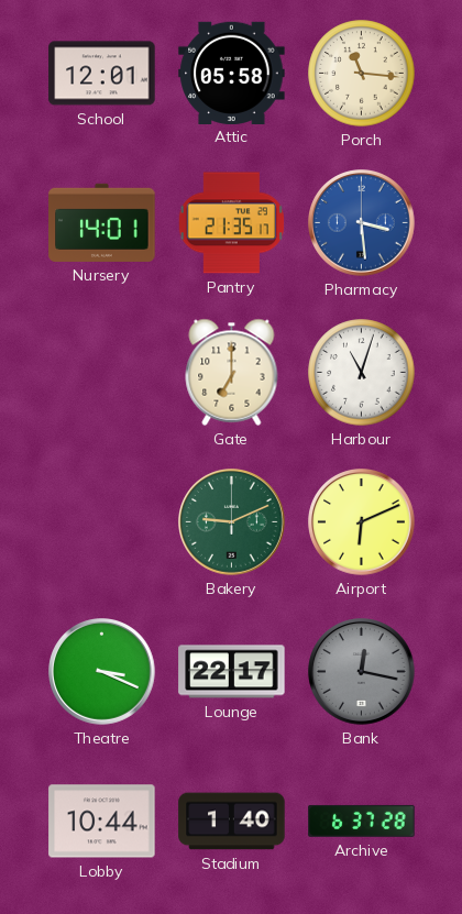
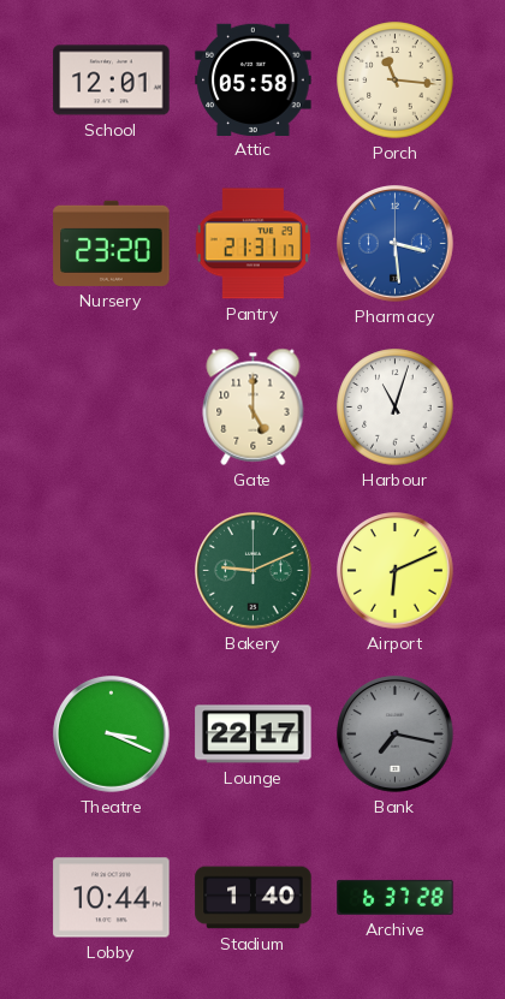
Nursery: 14:01 -> 23:20 (112, 243)
Pantry: 21:35 -> 21:31 (252, 244)
Gate: 7:00 -> 5:00 (254, 406)
Bank: 12:17 -> 7:17 (396, 735)
